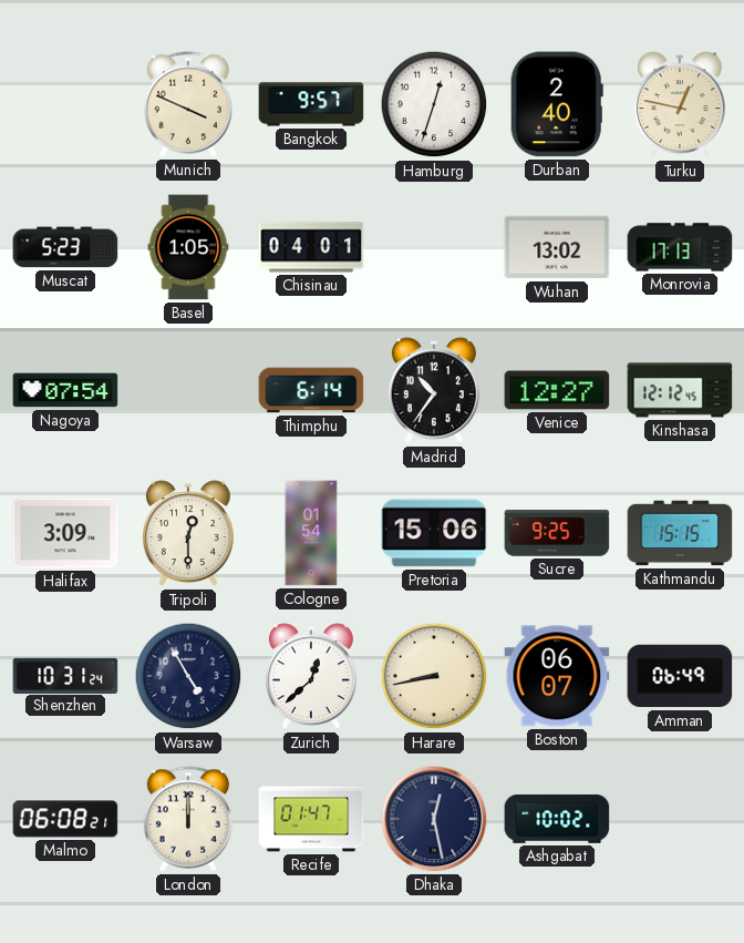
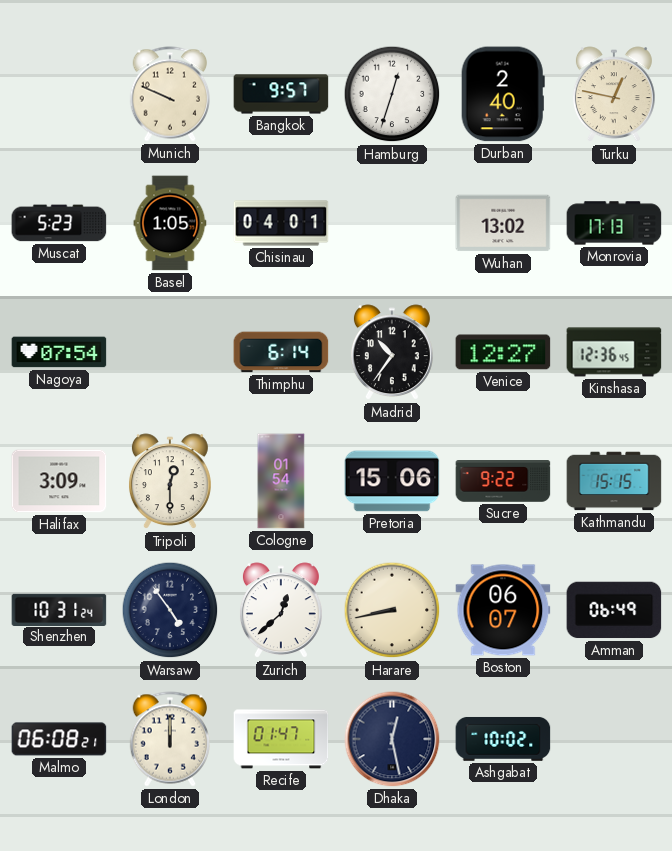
Munich: 3:49 -> 9:49 (170, 94)
Kinshasa: 12:12 -> 12:36 (614, 352)
Sucre: 9:25 -> 9:22 (503, 481)
Warsaw: 4:55 -> 4:54 (170, 610)
